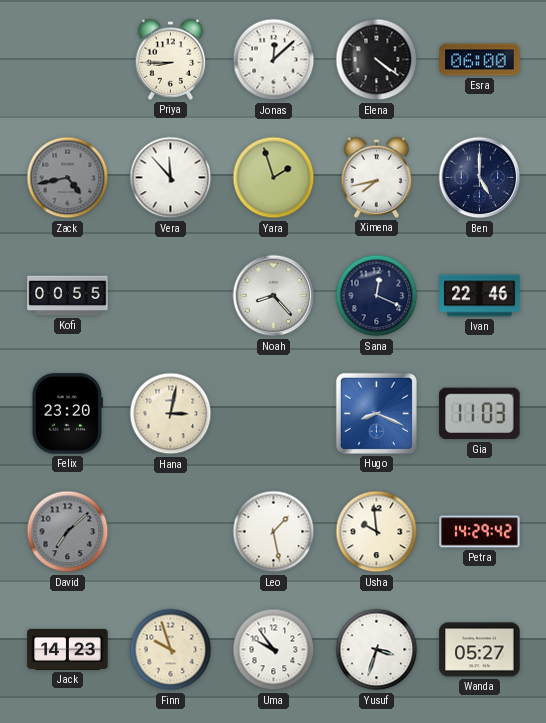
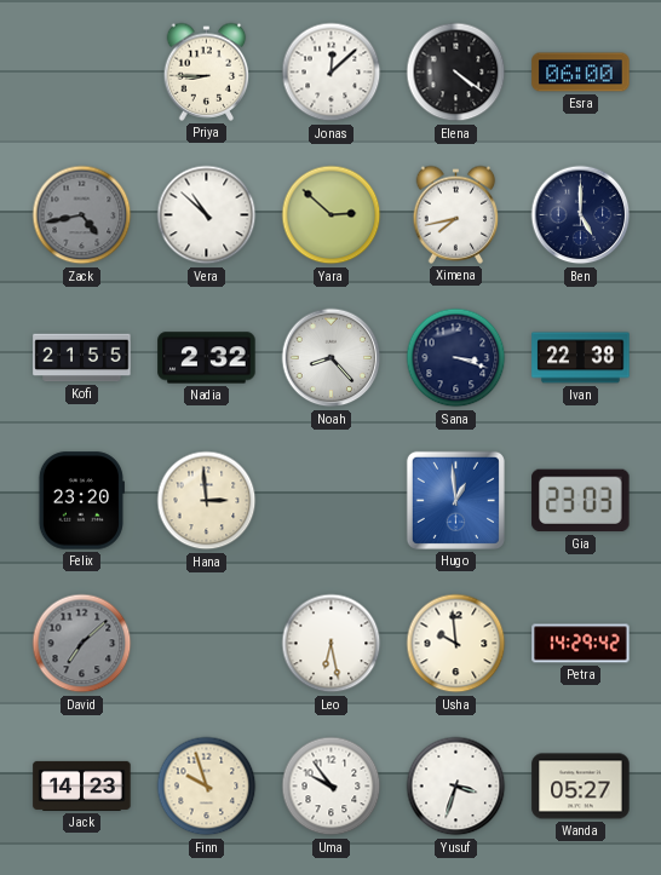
Vera: 11:53 -> 10:52 (207, 215)
Yara: 1:57 -> 2:52 (332, 215)
Kofi: 00:55 -> 21:55 (82, 358)
Nadia: none -> 2:32 (207, 358)
Sana: 12:19 -> 3:18 (456, 358)
Ivan: 22:46 -> 22:38 (581, 358)
Hana: 3:02 -> 2:59 (207, 501)
Hugo: 8:19 -> 12:59 (455, 500)
Gia: 11:03 -> 23:03 (581, 501)
Leo: 1:28 -> 6:28 (332, 644)
